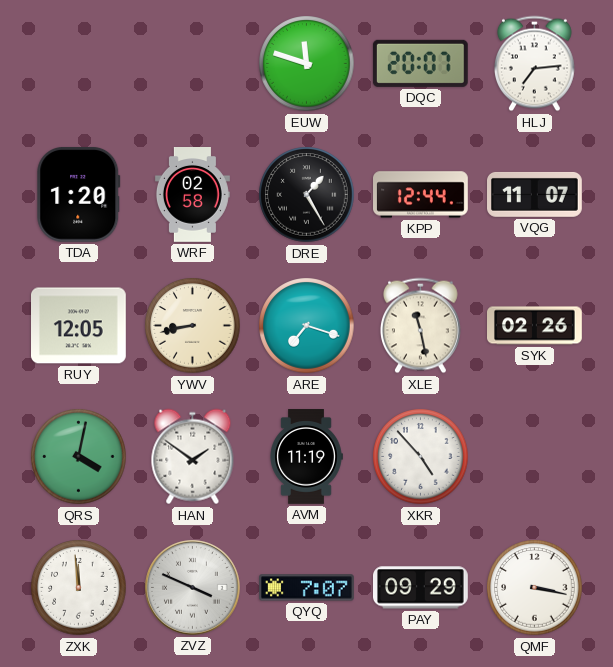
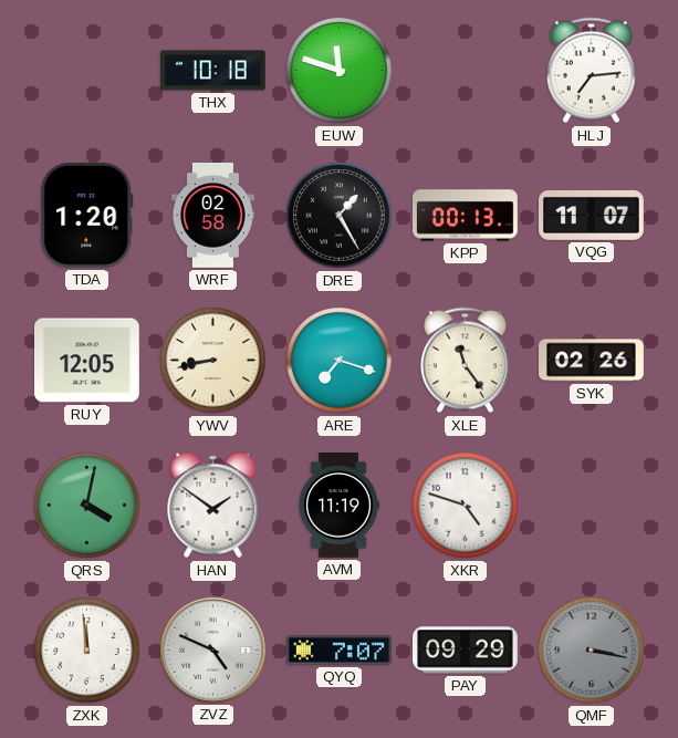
THX: none -> 10:18 (213, 71)
DQC: 20:07 -> none (420, 63)
KPP: 12:44 -> 00:13 (466, 216)
XLE: 11:28 -> 11:24 (465, 361)
XKR: 4:53 -> 4:48 (466, 506)
ZVZ: 3:49 -> 4:49 (212, 651)
QMF dial: white -> grey (592, 651)
